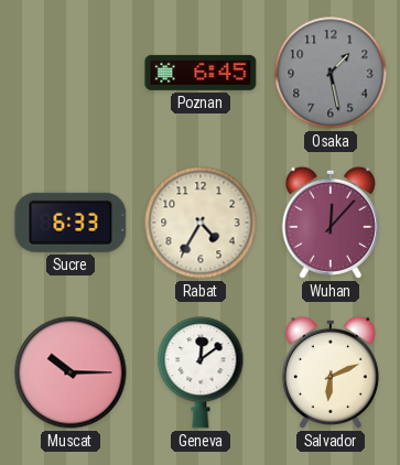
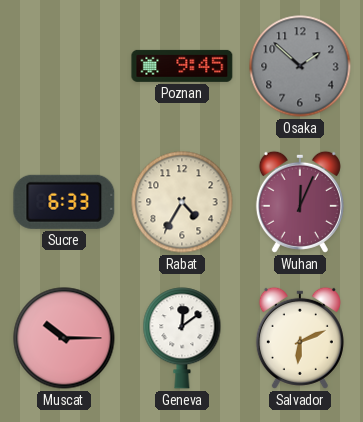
Poznan: 6:45 -> 9:45 (182, 66)
Osaka: 1:28 -> 1:52 (300, 66)
Wuhan: 12:07 -> 12:04 (300, 202)
